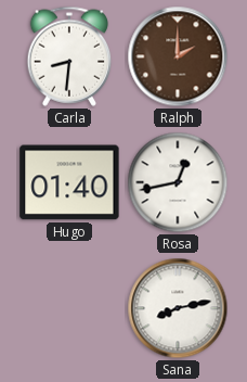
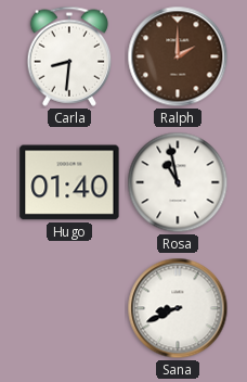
Rosa: 12:43 -> 10:58 (178, 182)
Sana: 8:13 -> 8:41 (178, 308)
